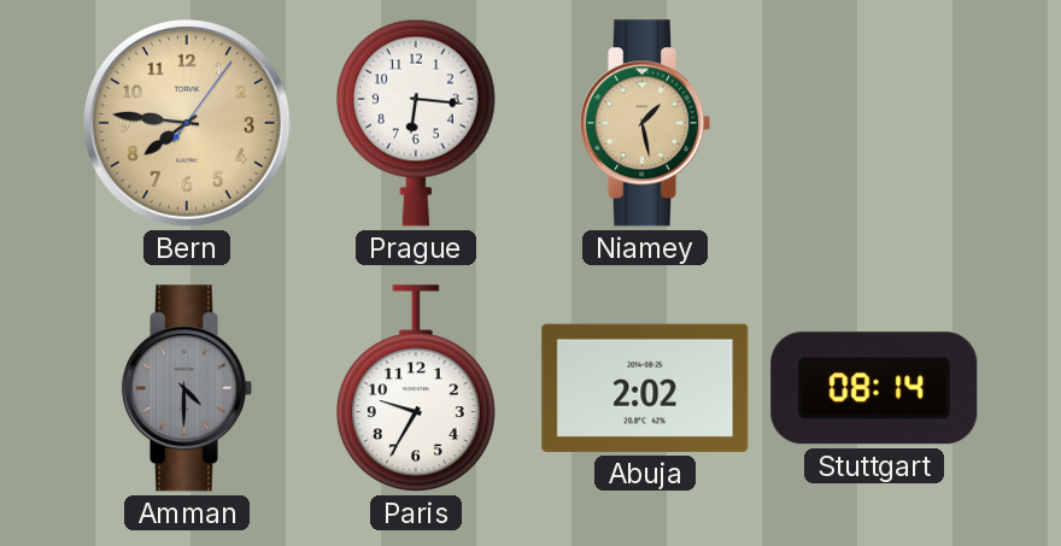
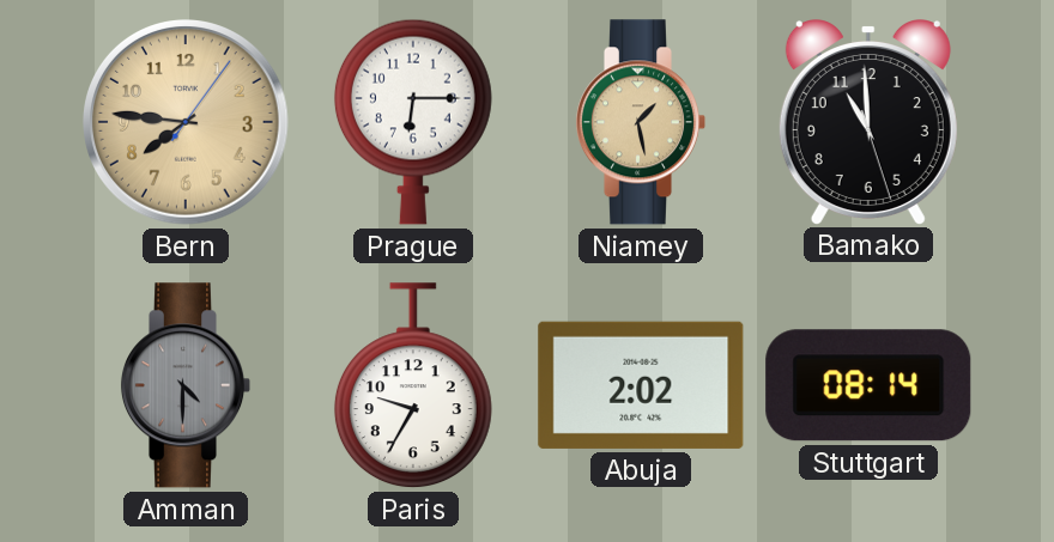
Prague: 6:16 -> 6:15 (413, 122)
Bamako: none -> 10:59 (868, 122)
